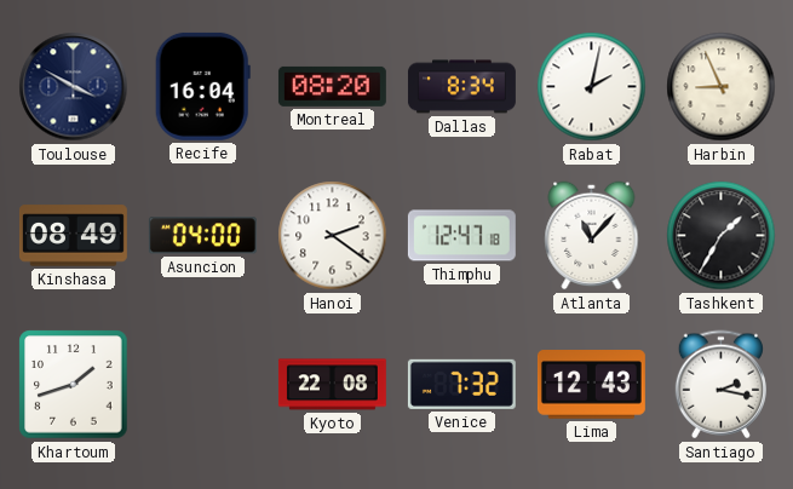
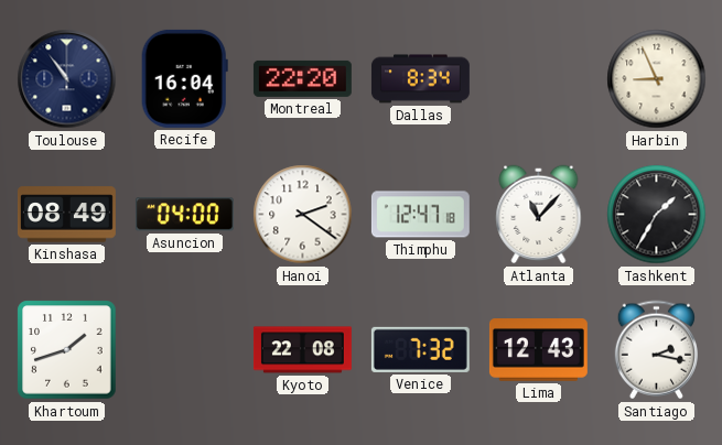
Toulouse: 3:50 -> 10:54 (67, 79)
Montreal: 08:20 -> 22:20 (302, 78)
Rabat: 2:02 -> none (592, 87)
